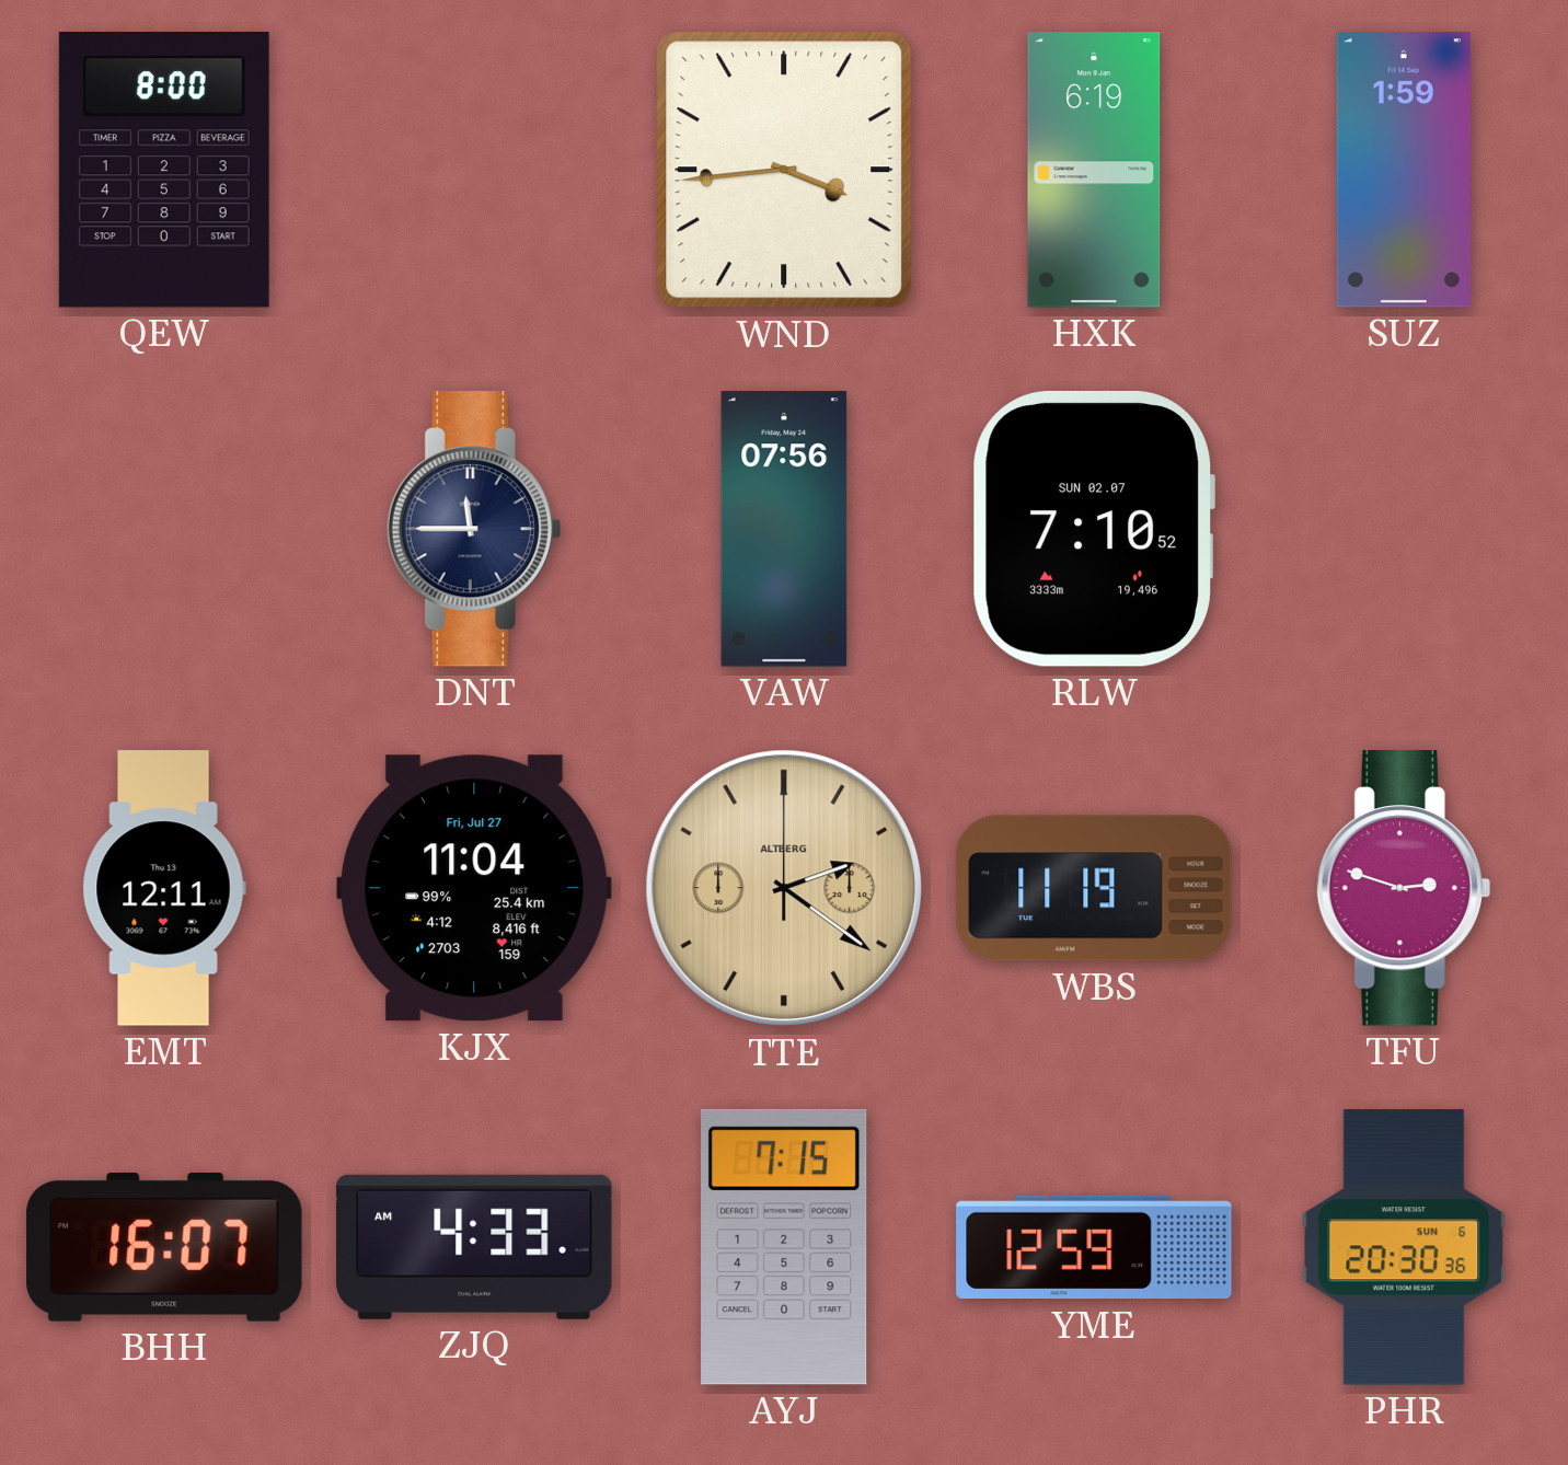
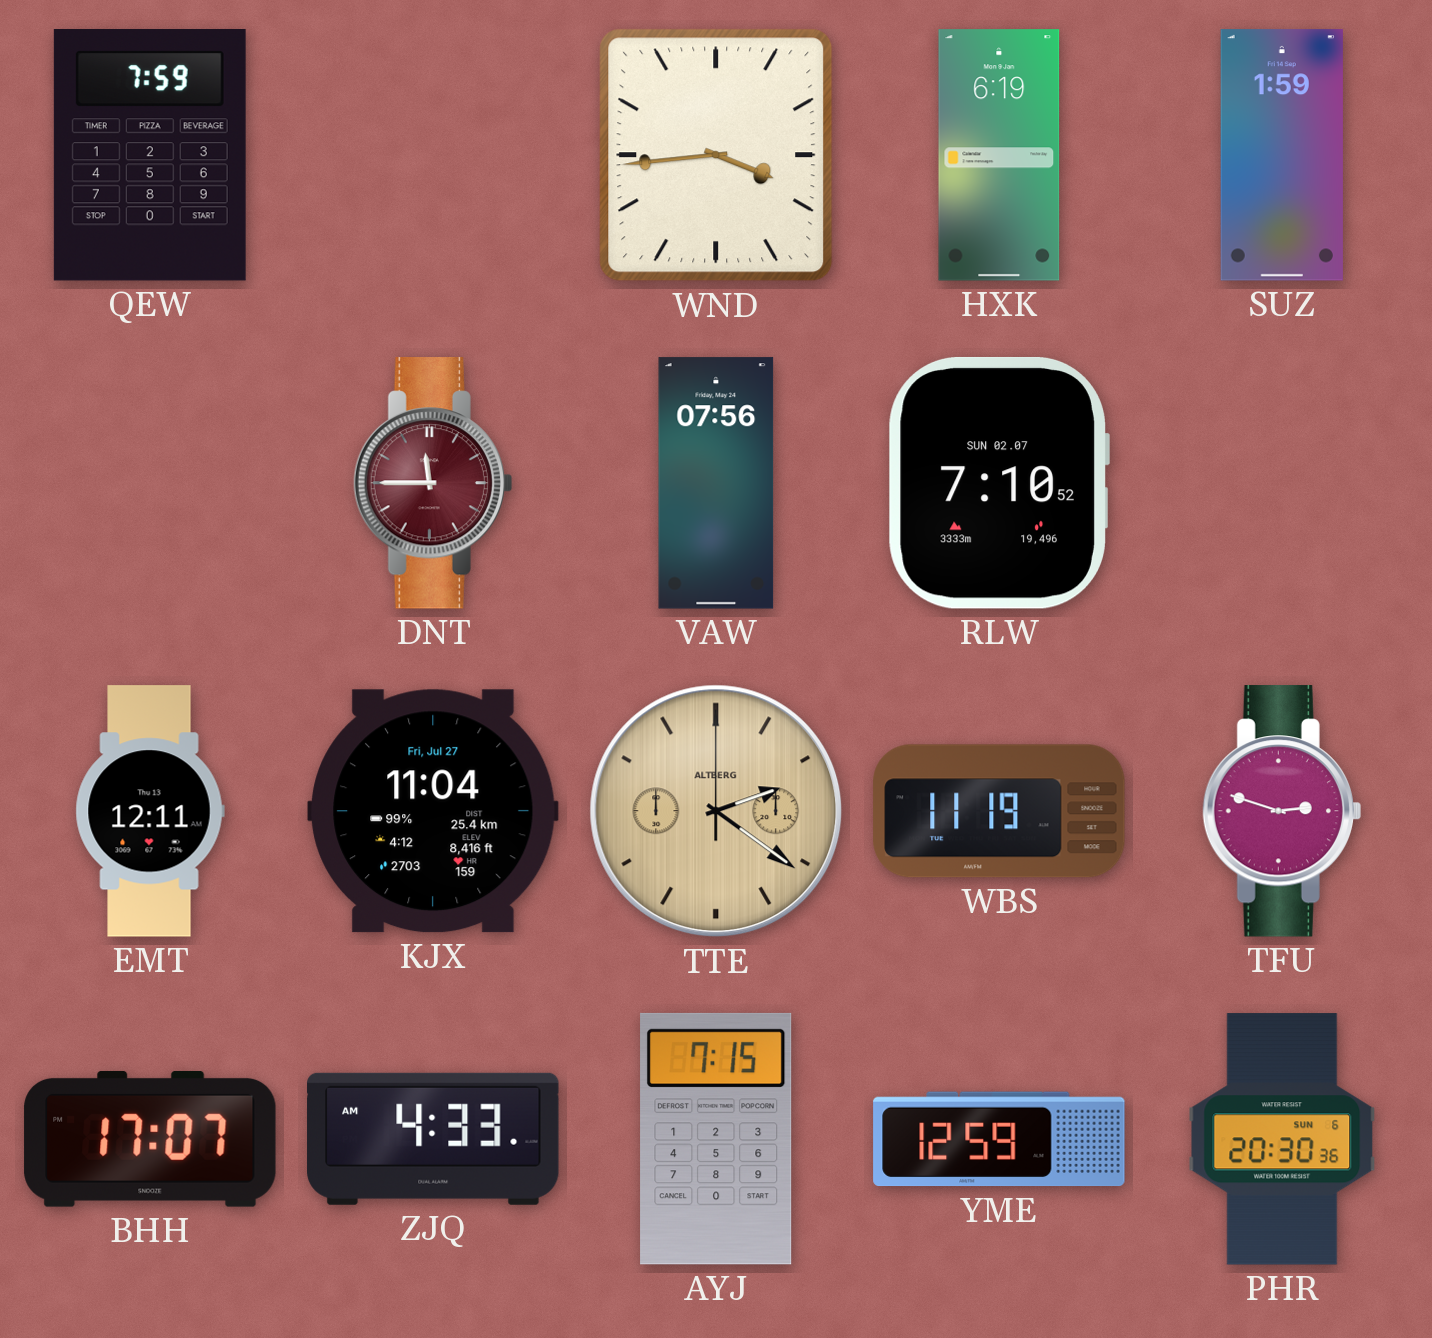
QEW: 8:00 -> 7:59 (150, 156)
DNT dial: navy -> burgundy (433, 483)
BHH: 16:07 -> 17:07 (150, 1139)
